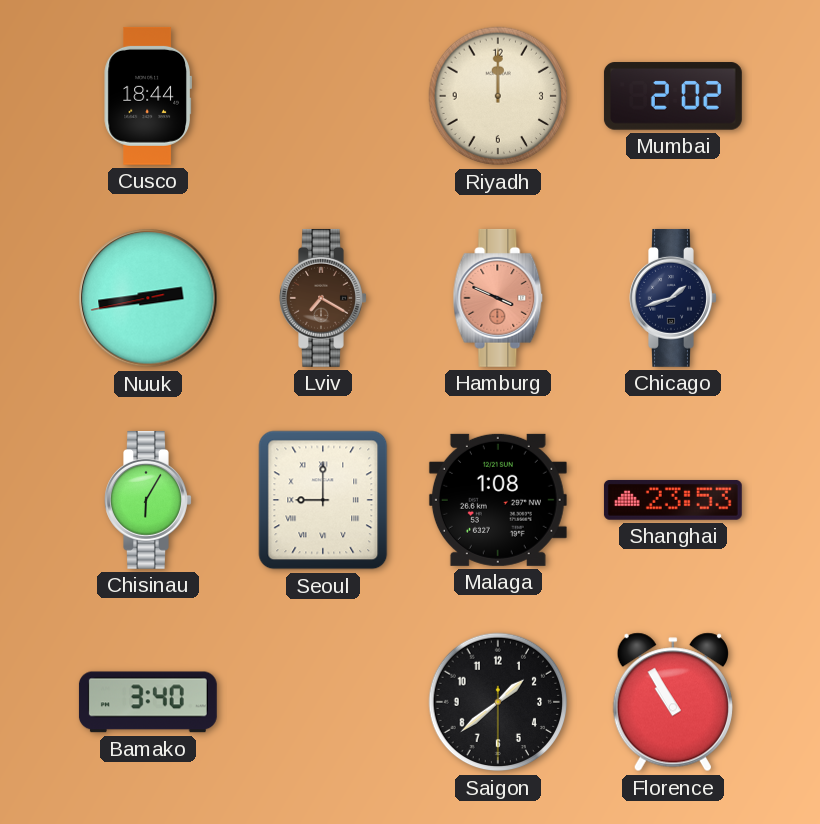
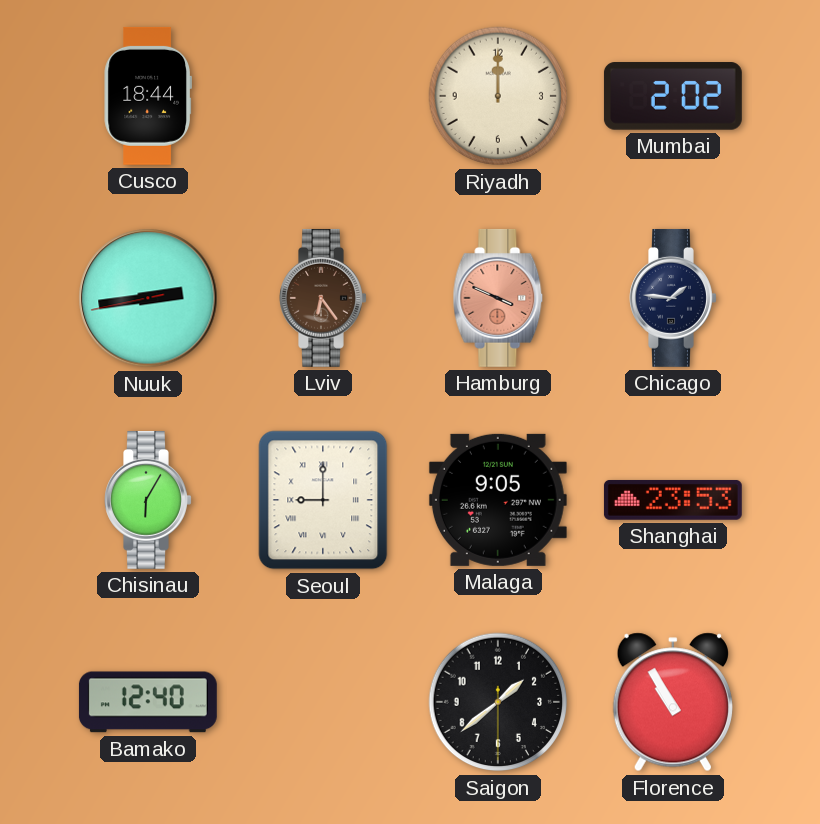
Lviv: 7:20 -> 6:24 (323, 298)
Chicago: 1:42 -> 1:46 (673, 298)
Malaga: 1:08 -> 9:05 (498, 500)
Bamako: 3:40 -> 12:40 (148, 702)
